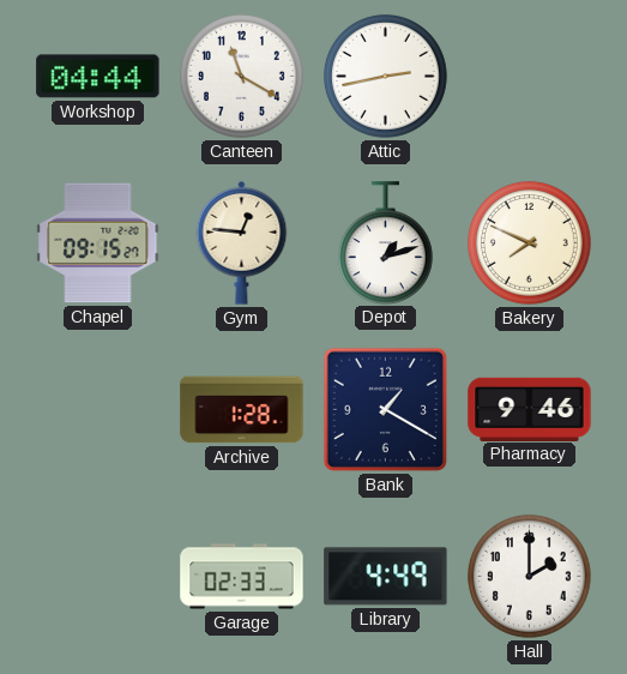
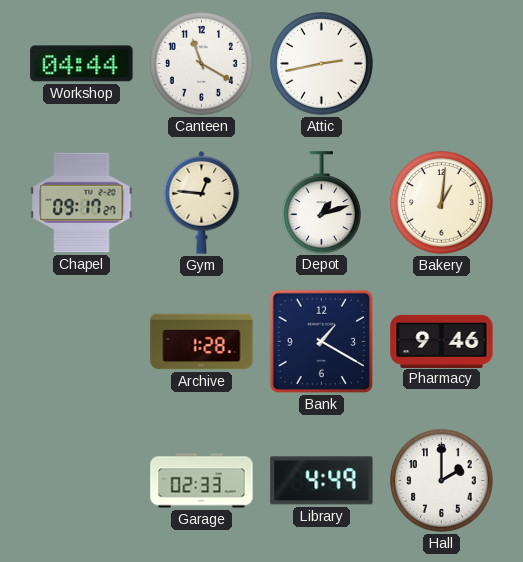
Chapel: 09:15 -> 09:17 (82, 203)
Bakery: 7:49 -> 1:01 (441, 202)
